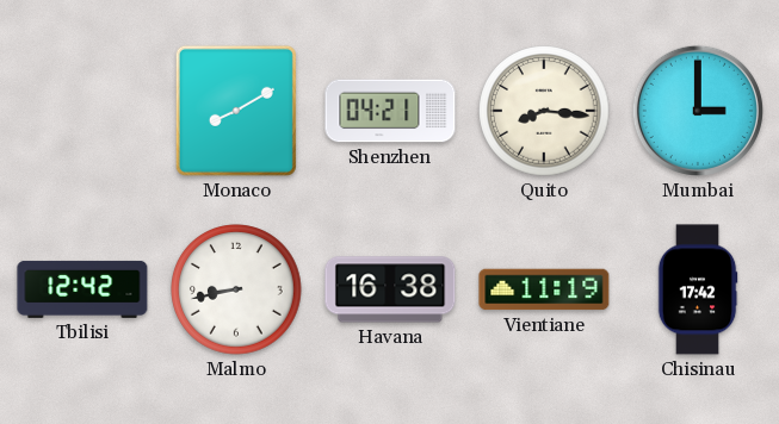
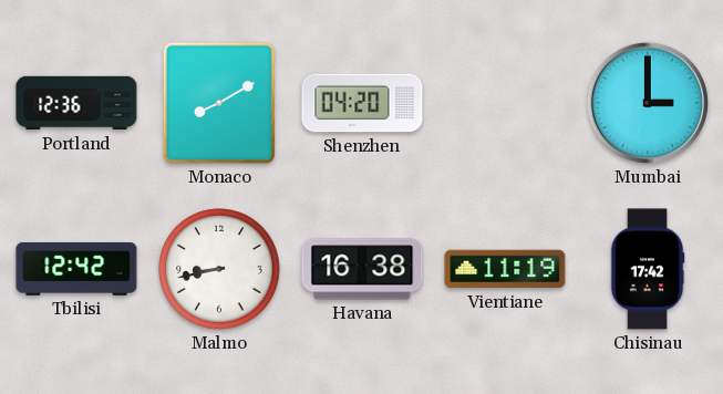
Portland: none -> 12:36 (76, 103)
Shenzhen: 04:21 -> 04:20 (362, 103)
Quito: 8:16 -> none (544, 111)
